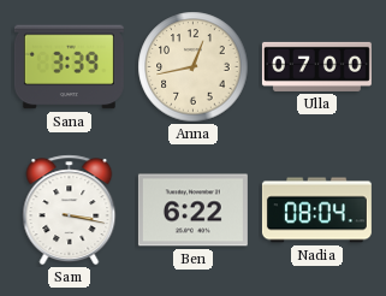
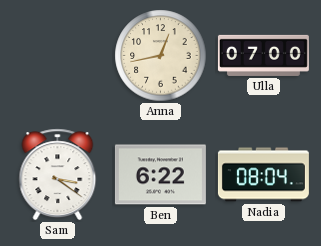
Sana: 3:39 -> none (69, 67)
Sam: 3:17 -> 3:21 (58, 175)
